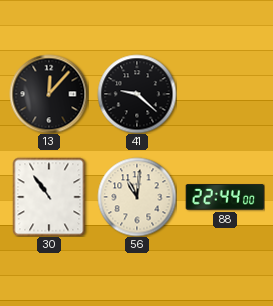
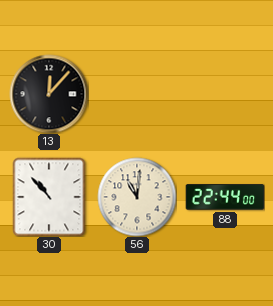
41: 9:22 -> none (137, 94)
30: 10:54 -> 10:53 (49, 197)
